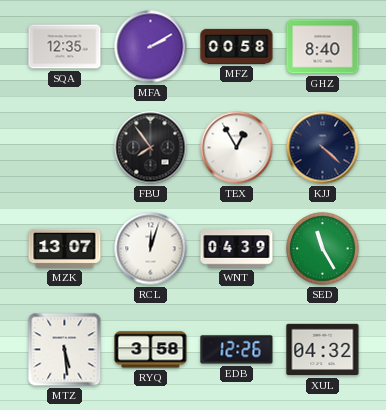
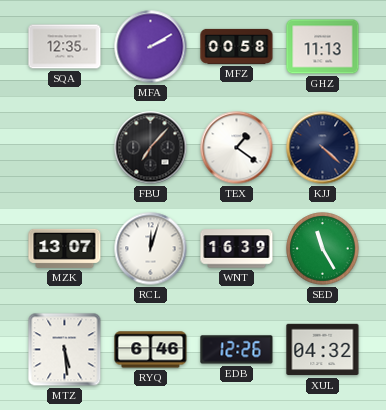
GHZ: 8:40 -> 11:13 (323, 47)
FBU: 7:54 -> 7:07 (151, 148)
TEX: 12:55 -> 1:21 (237, 148)
WNT: 04:39 -> 16:39 (237, 249)
RYQ: 3:58 -> 6:46 (151, 350)
